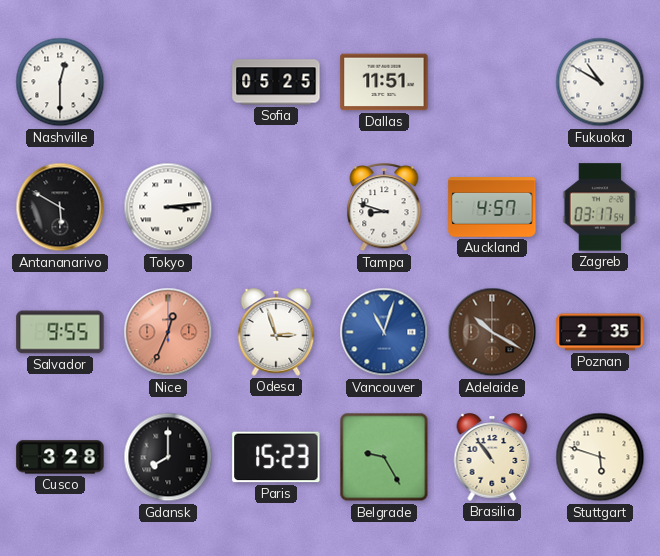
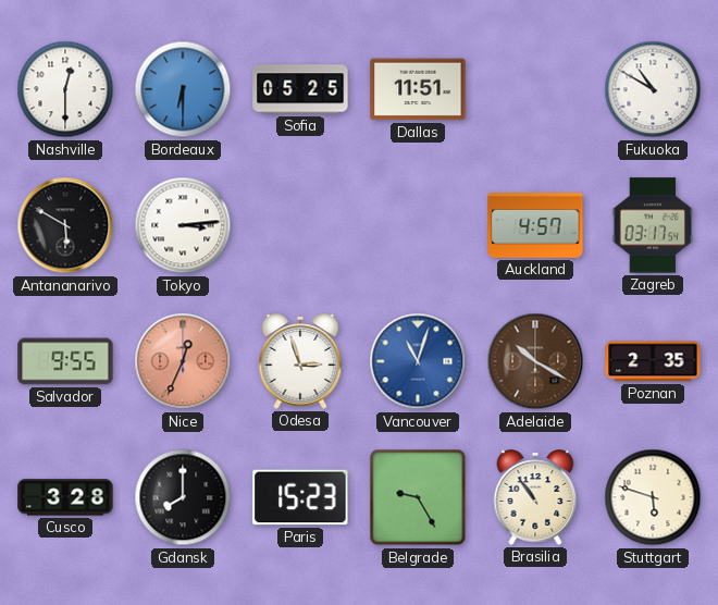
Bordeaux: none -> 6:30 (183, 89)
Tampa: 8:48 -> none (384, 208)
